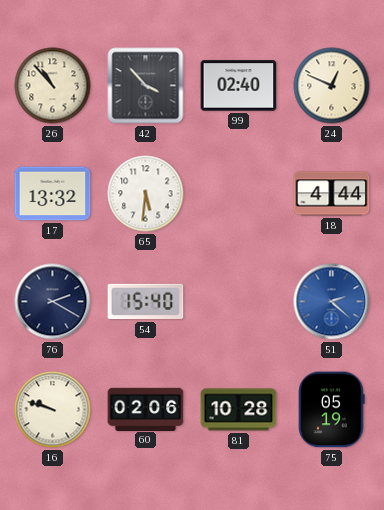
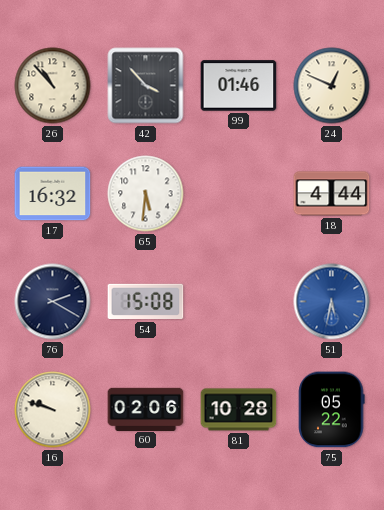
99: 02:40 -> 01:46 (239, 86)
17: 13:32 -> 16:32 (53, 194)
54: 15:40 -> 15:08 (146, 302)
51: 2:22 -> 5:32 (332, 302)
75: 05:19 -> 05:22 (332, 410)
